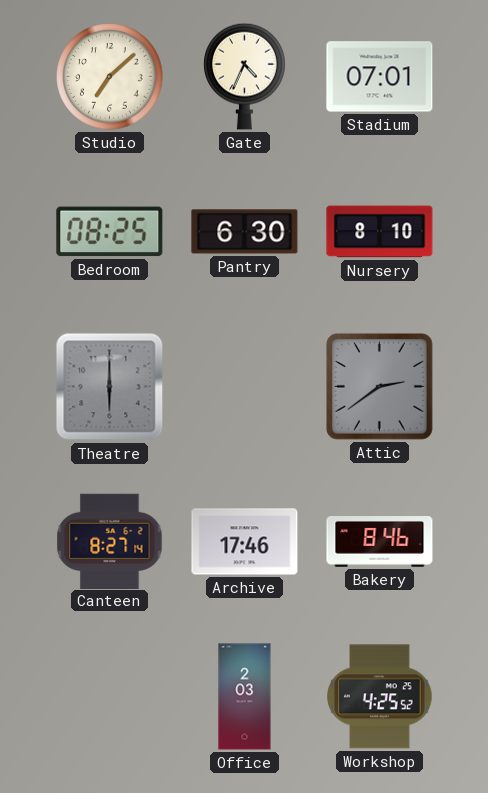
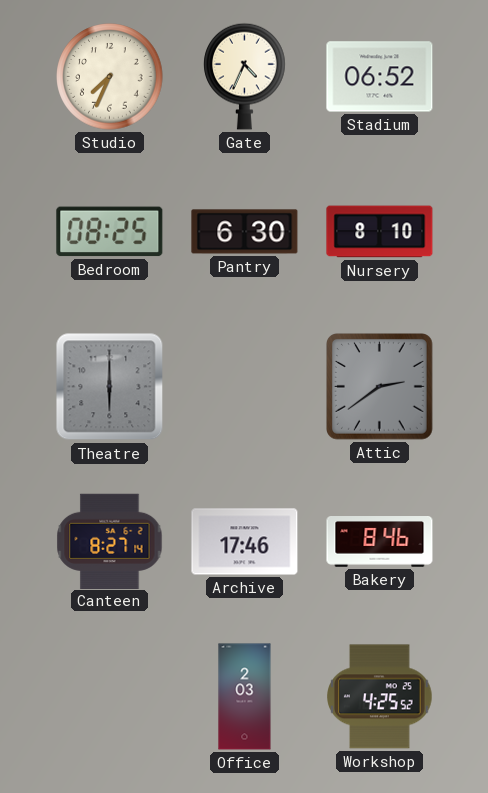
Studio: 7:08 -> 7:34 (110, 77)
Stadium: 07:01 -> 06:52 (380, 77)
